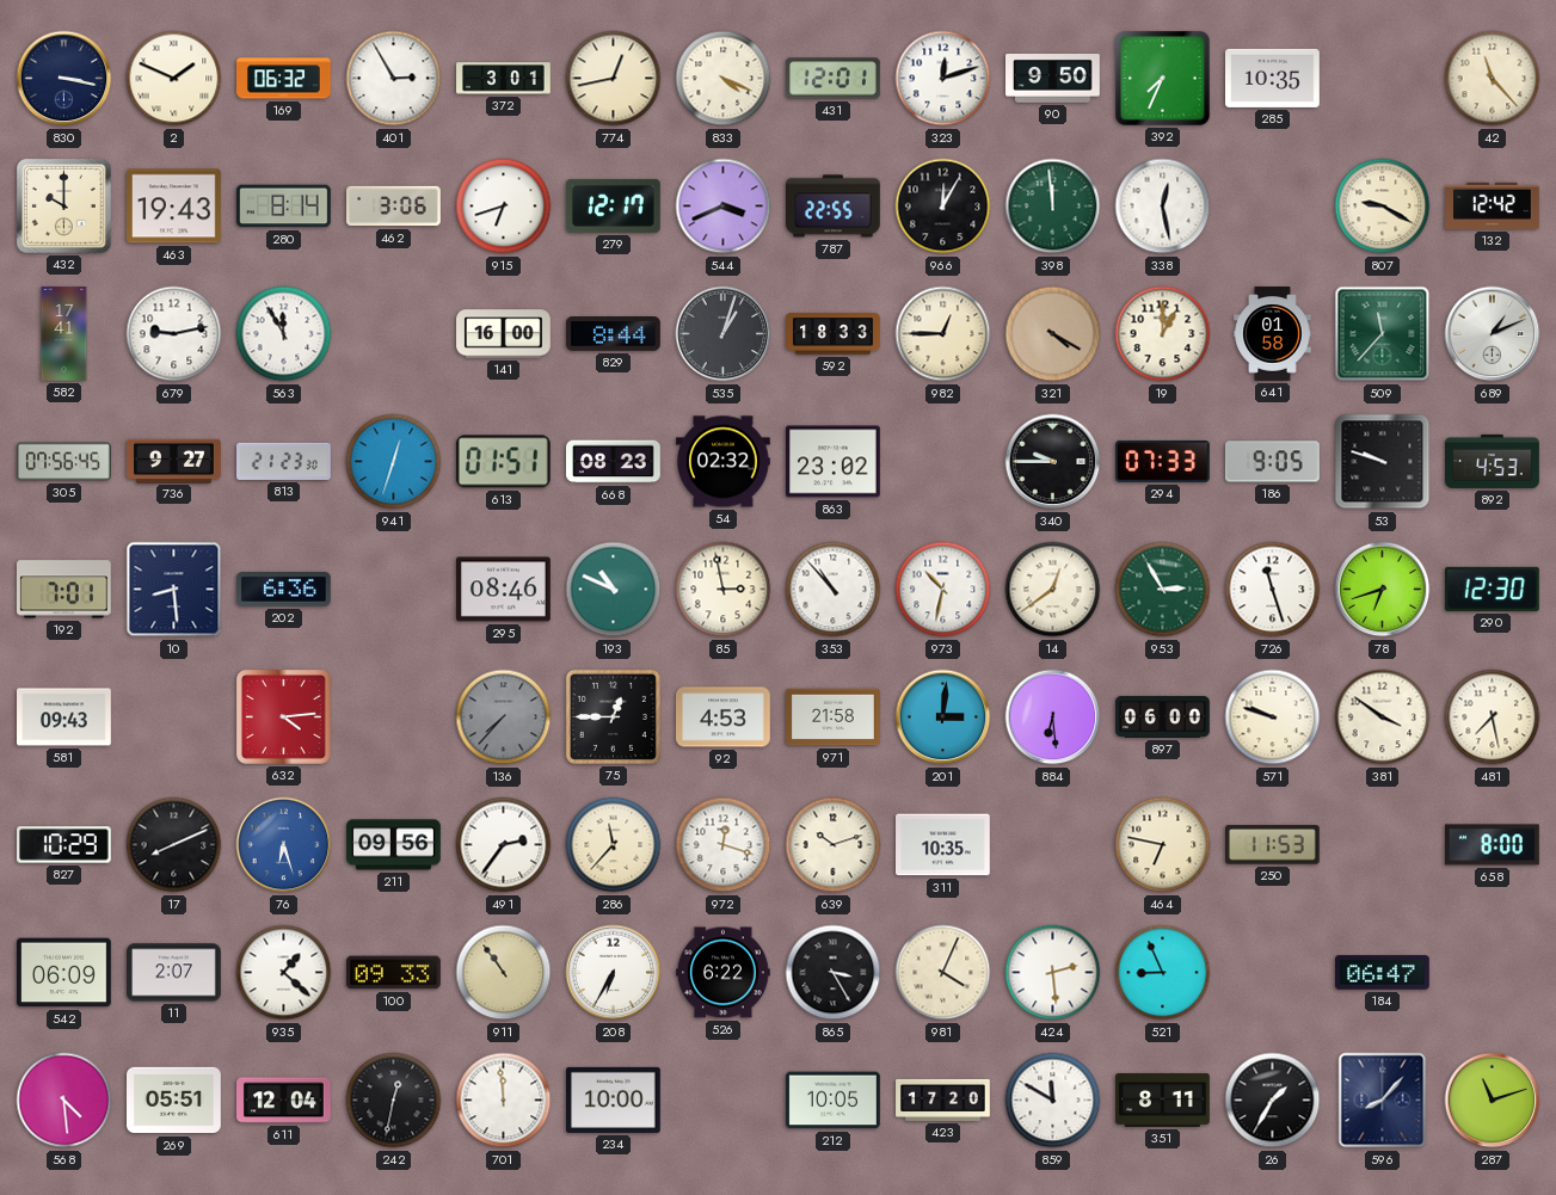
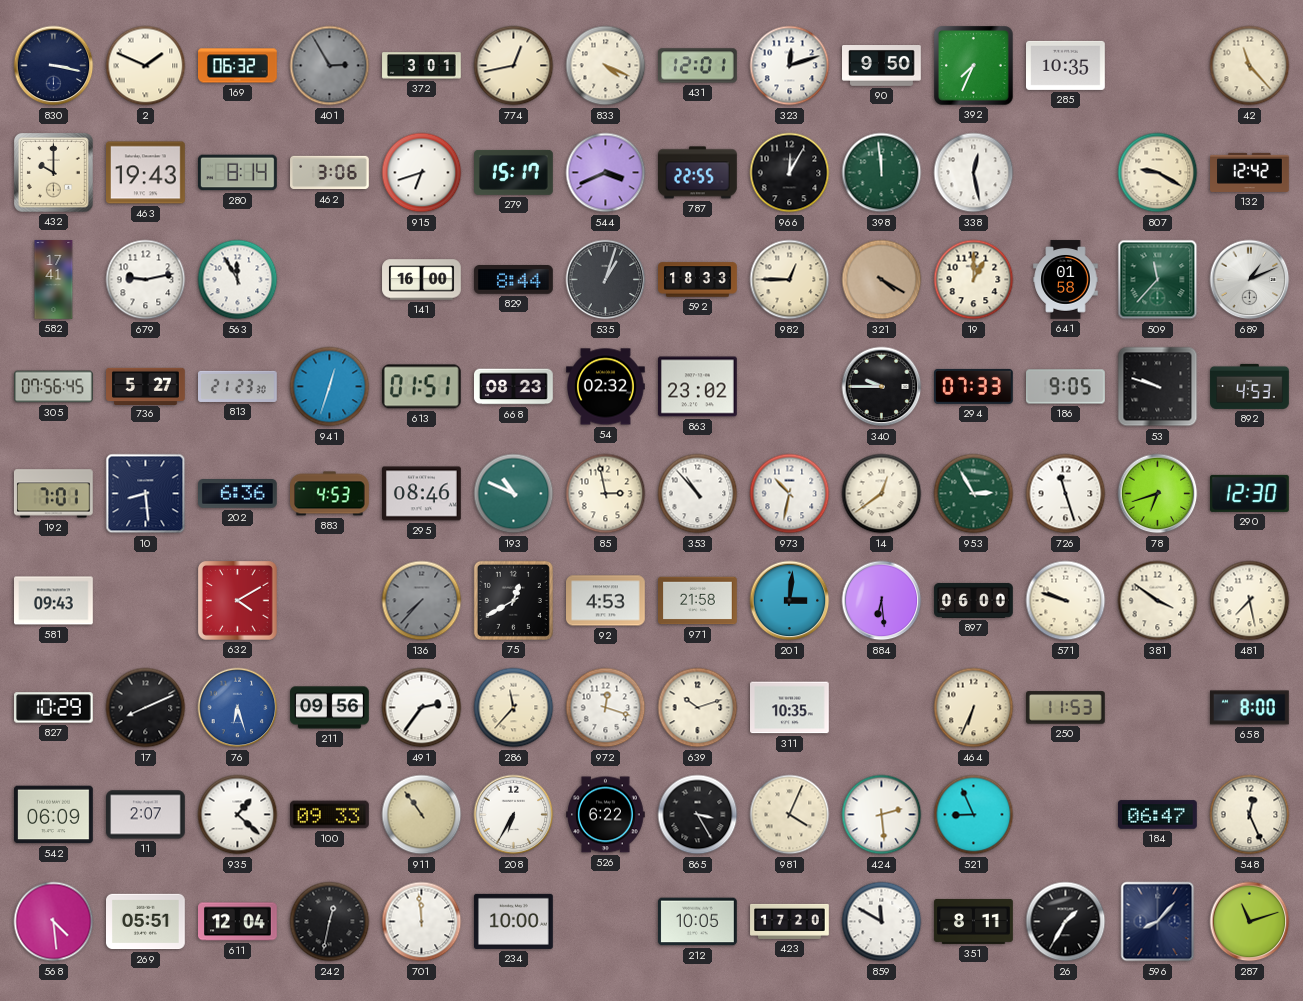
401 dial: white -> grey (330, 66)
279: 12:17 -> 15:17 (514, 172)
736: 9:27 -> 5:27 (146, 386)
883: none -> 4:53 (330, 494)
632: 4:14 -> 4:10 (238, 601)
75: 12:45 -> 12:40 (513, 600)
464: 6:47 -> 6:34 (974, 708)
548: none -> 12:26 (1250, 815)
